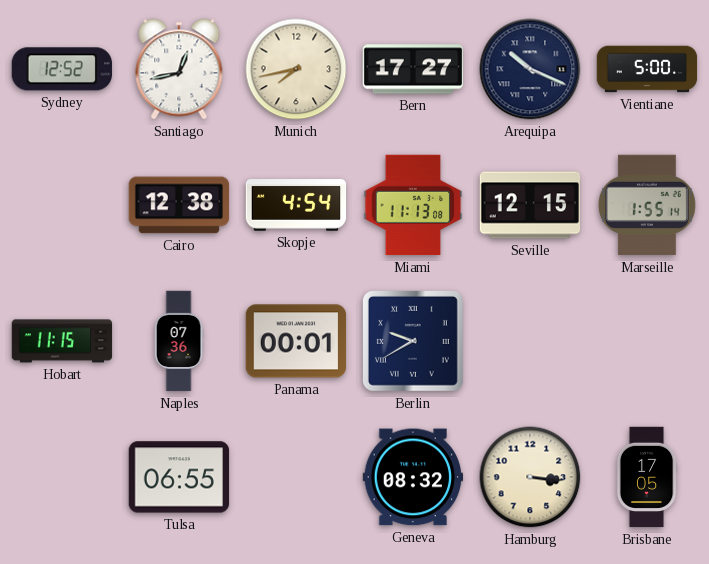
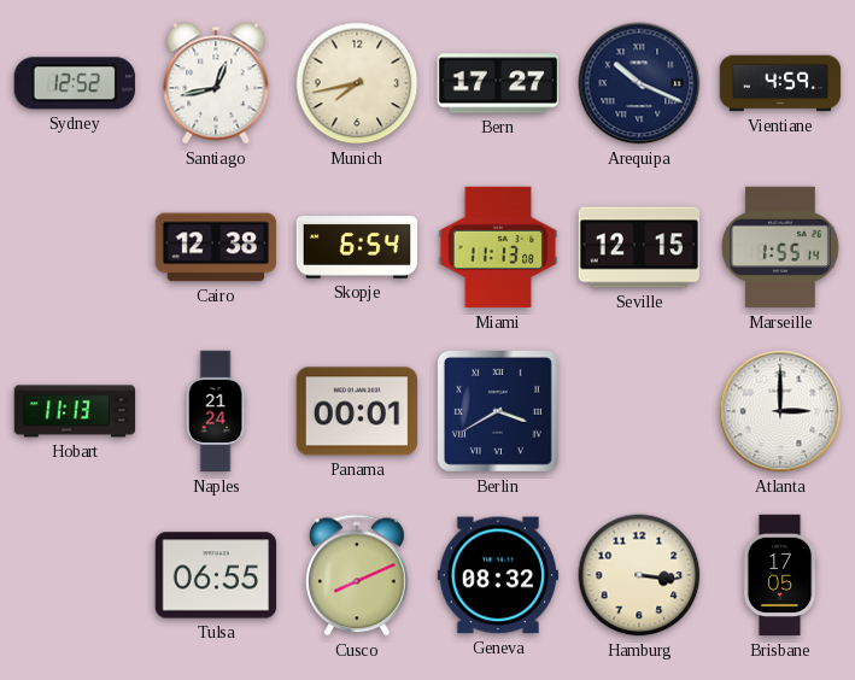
Vientiane: 5:00 -> 4:59 (780, 83)
Skopje: 4:54 -> 6:54 (357, 247)
Hobart: 11:15 -> 11:13 (75, 411)
Naples: 07:36 -> 21:24 (216, 411)
Berlin: 9:40 -> 3:40 (498, 411)
Atlanta: none -> 3:00 (780, 411)
Cusco: none -> 8:11 (357, 575)
